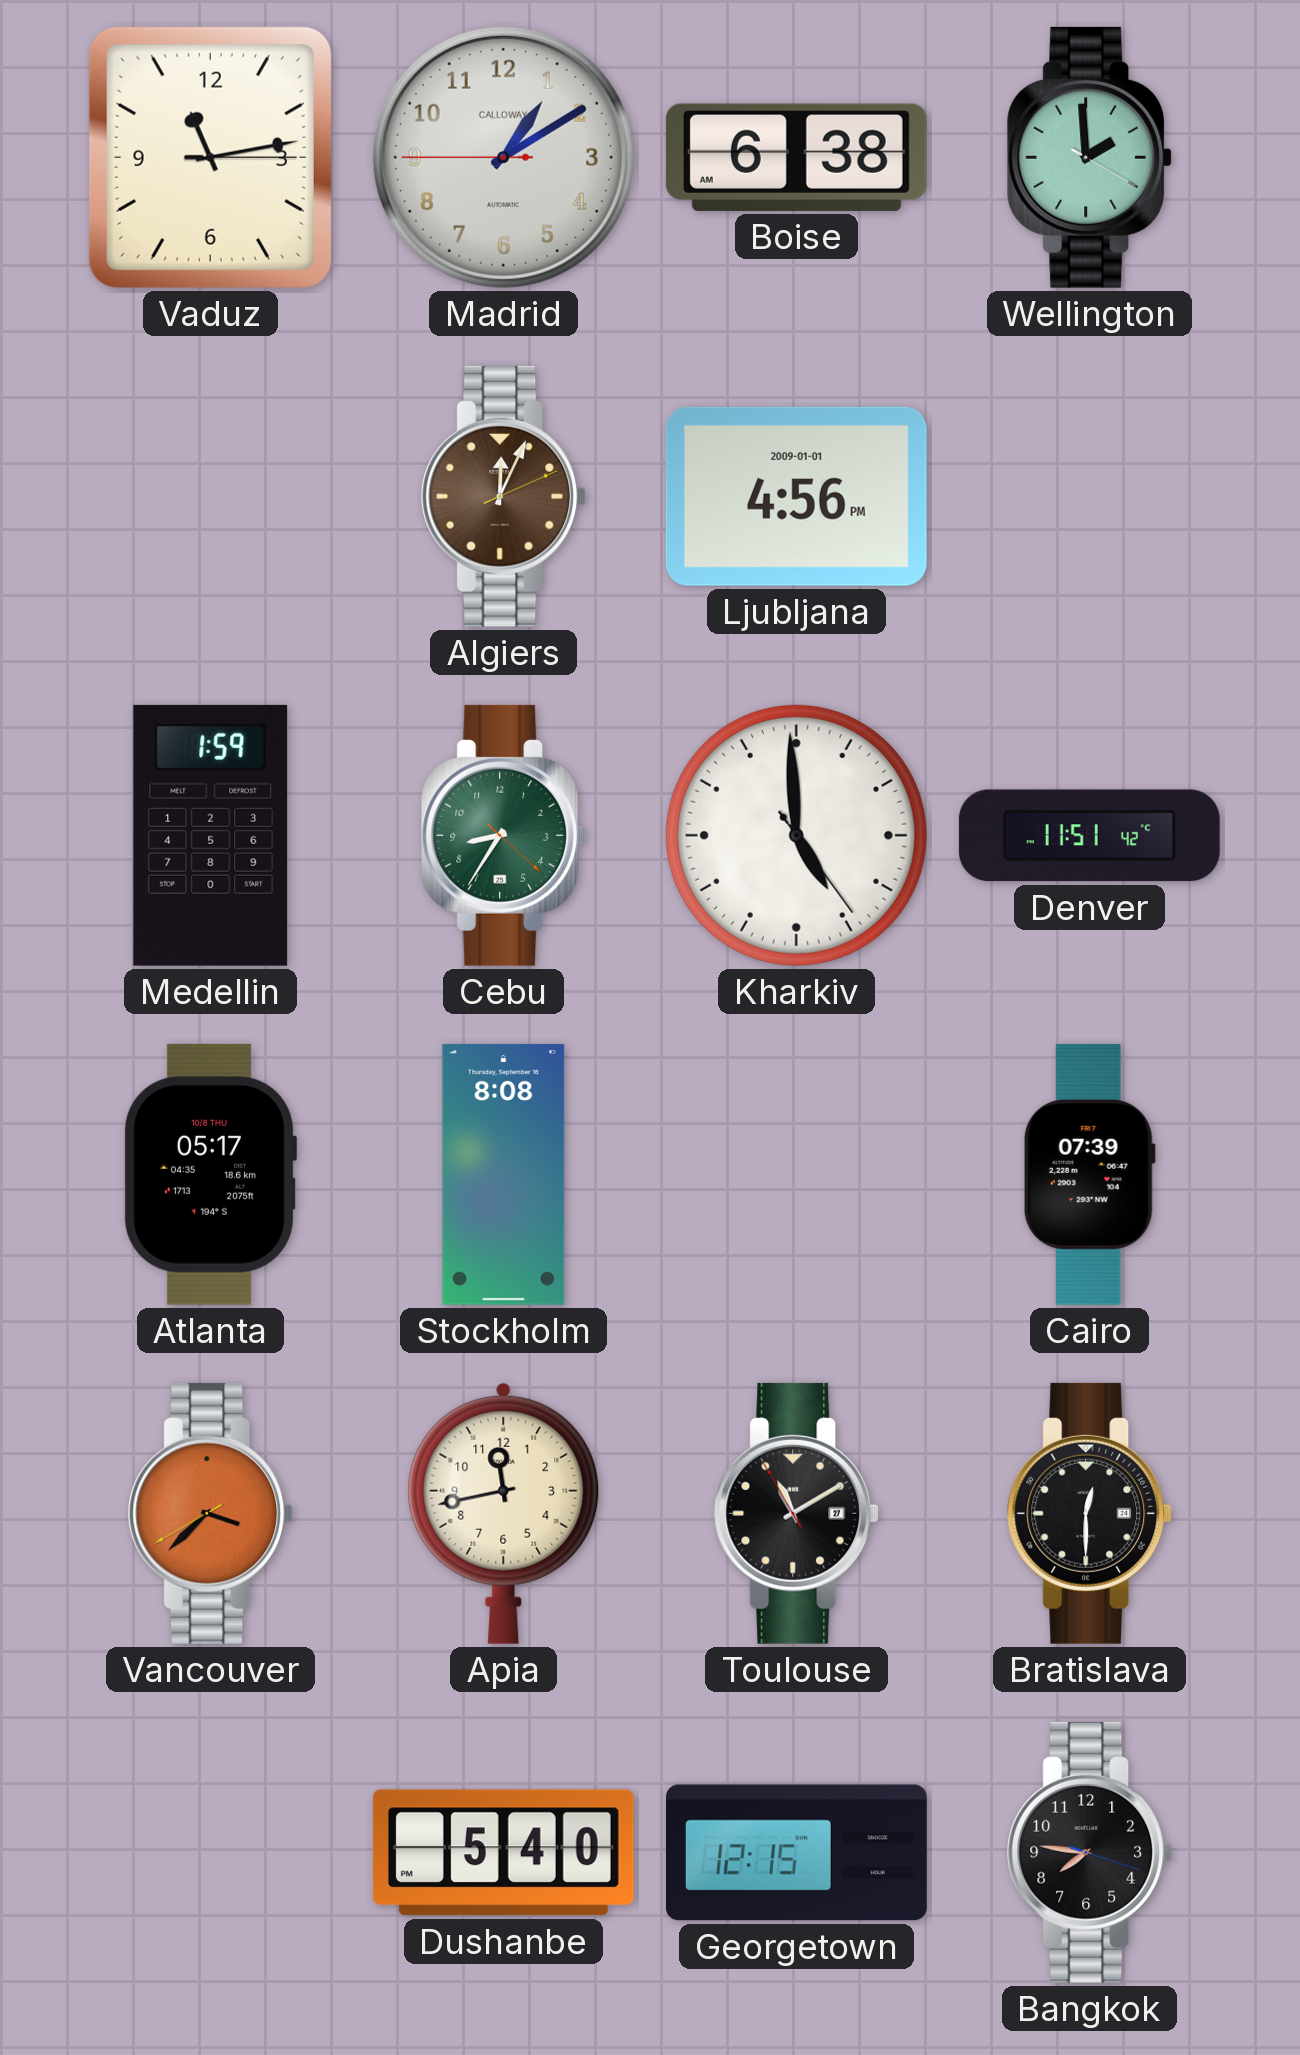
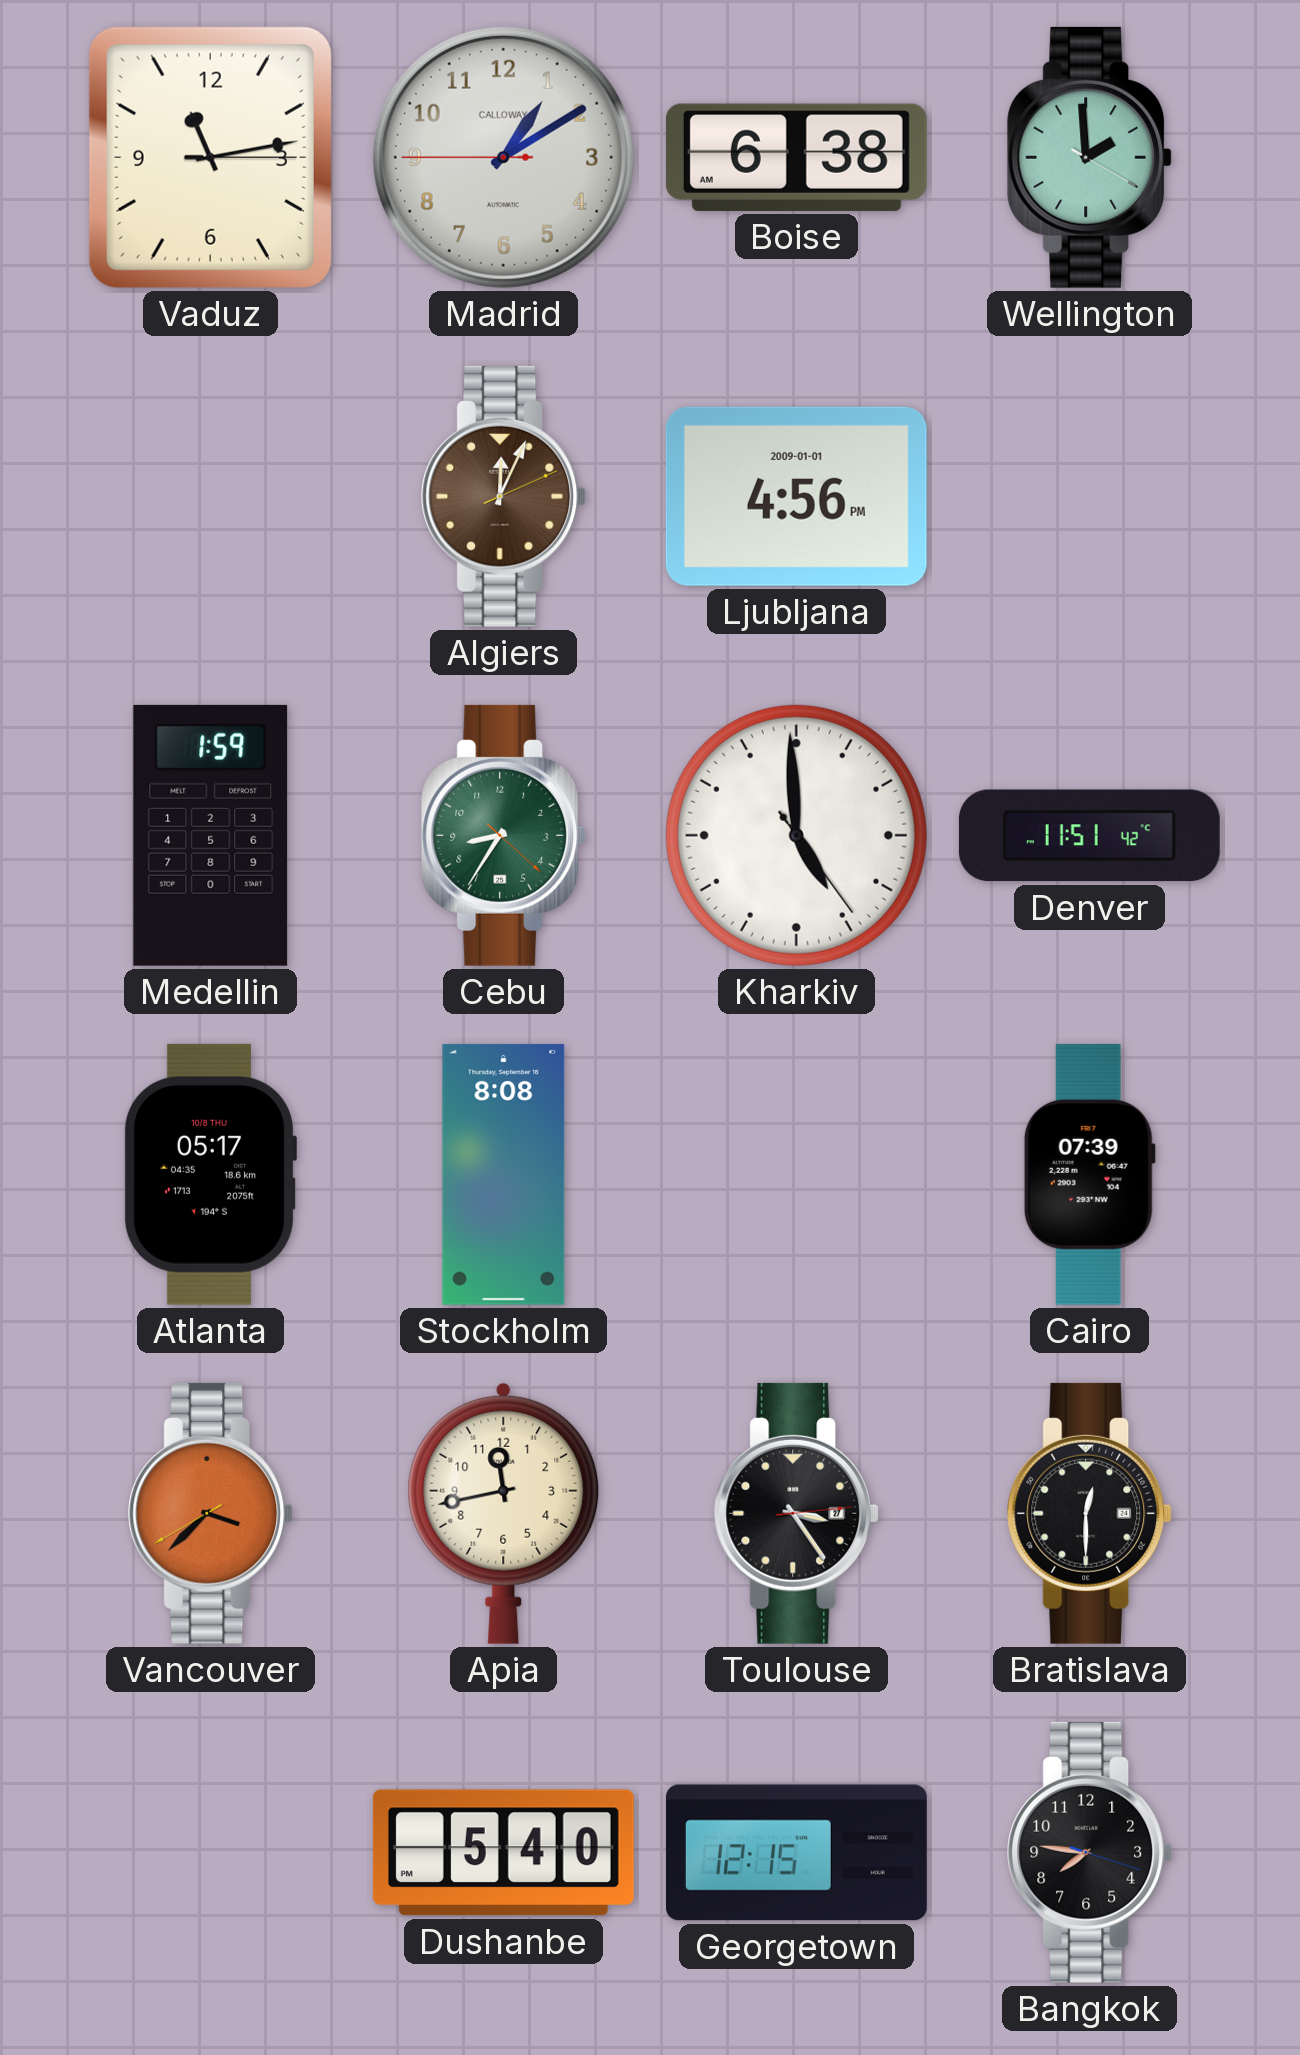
Toulouse: 11:09 -> 3:24 (797, 1513)
